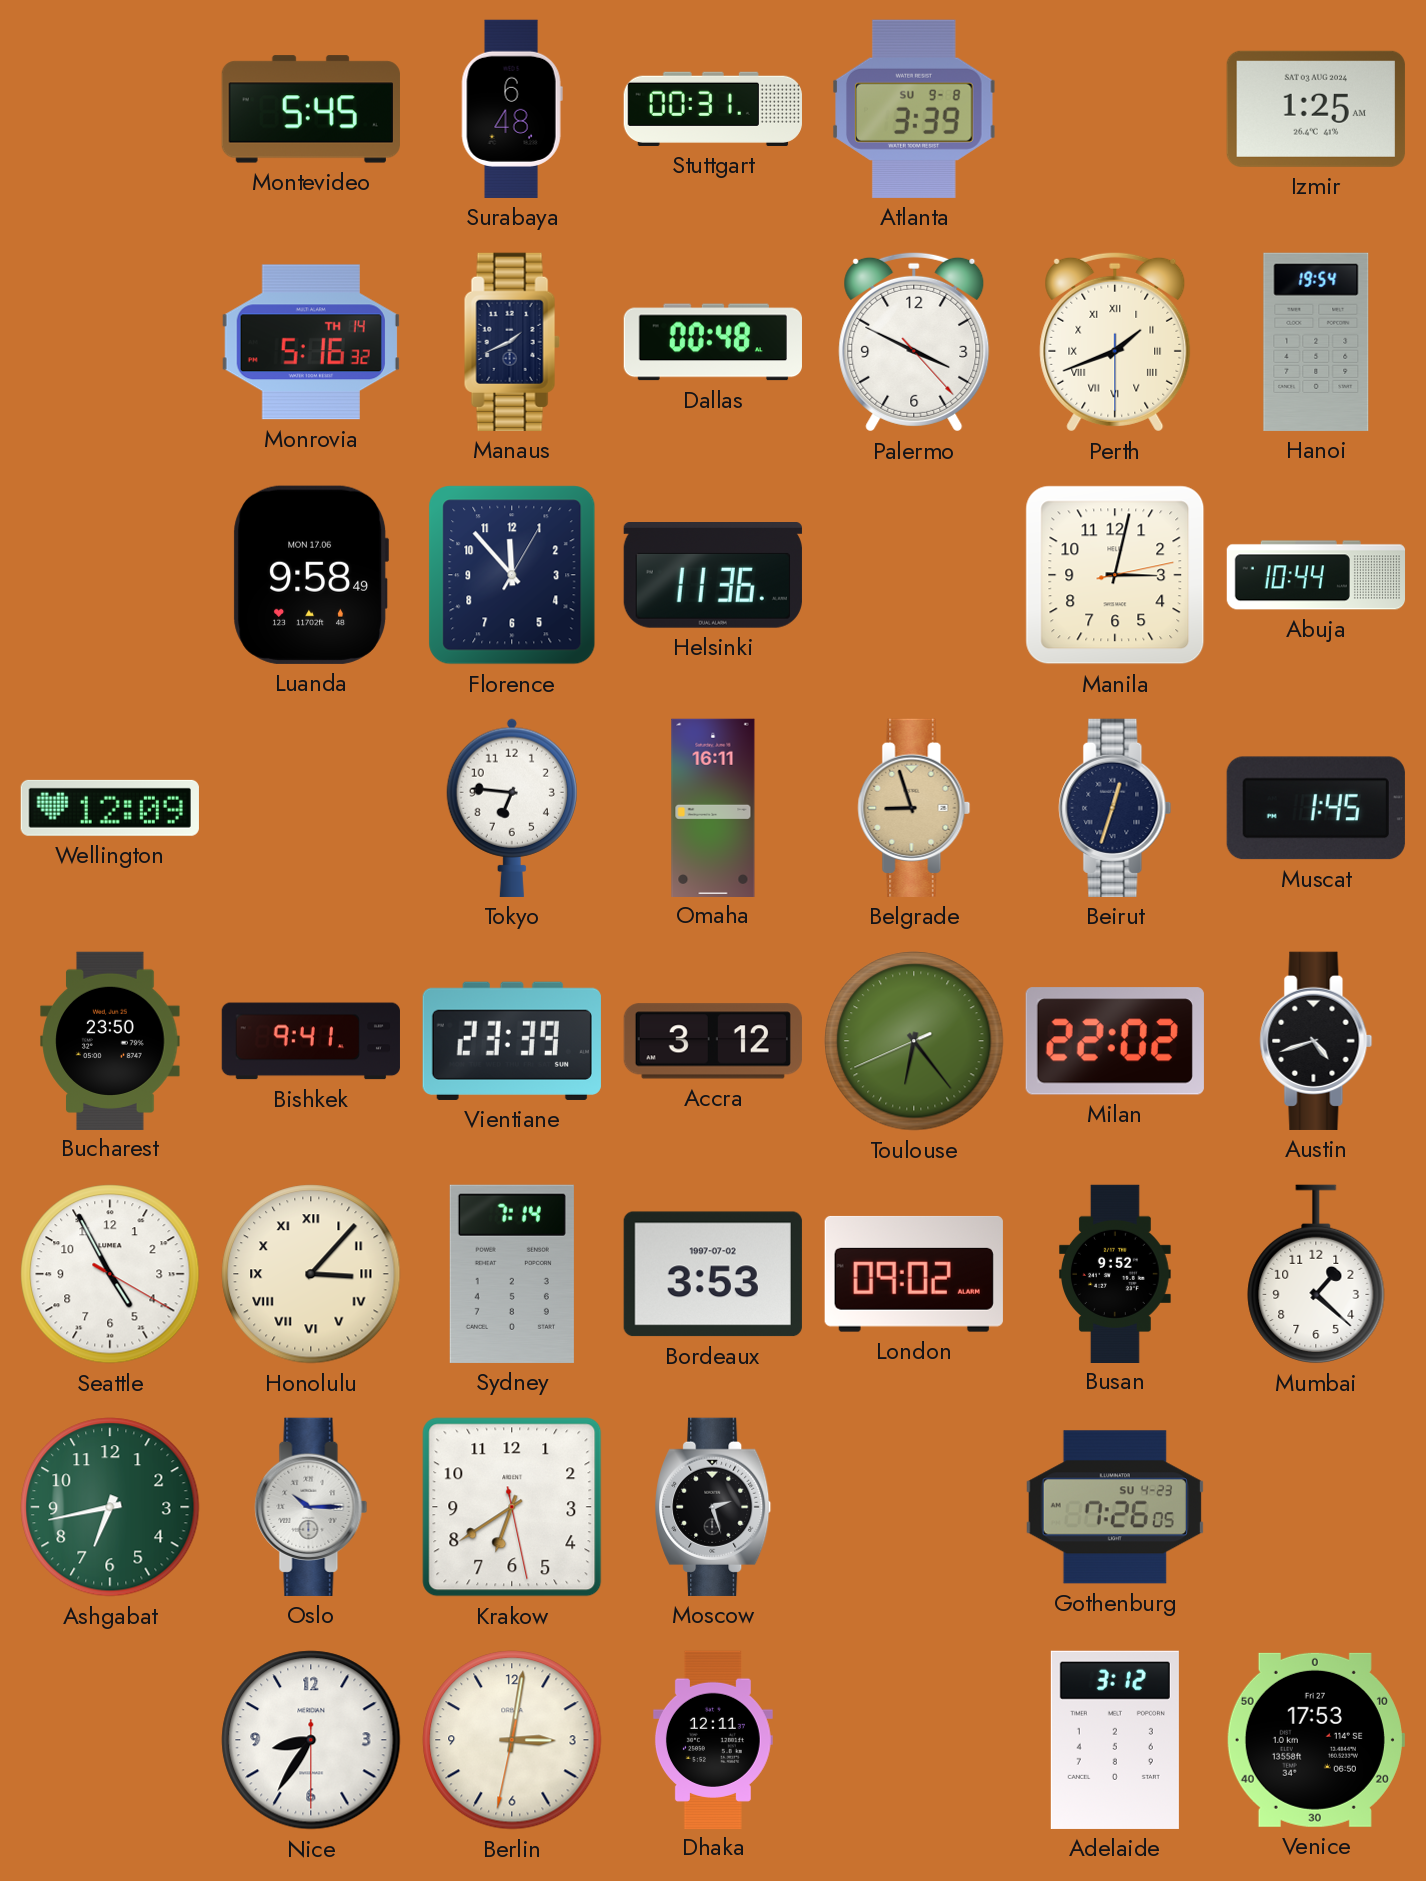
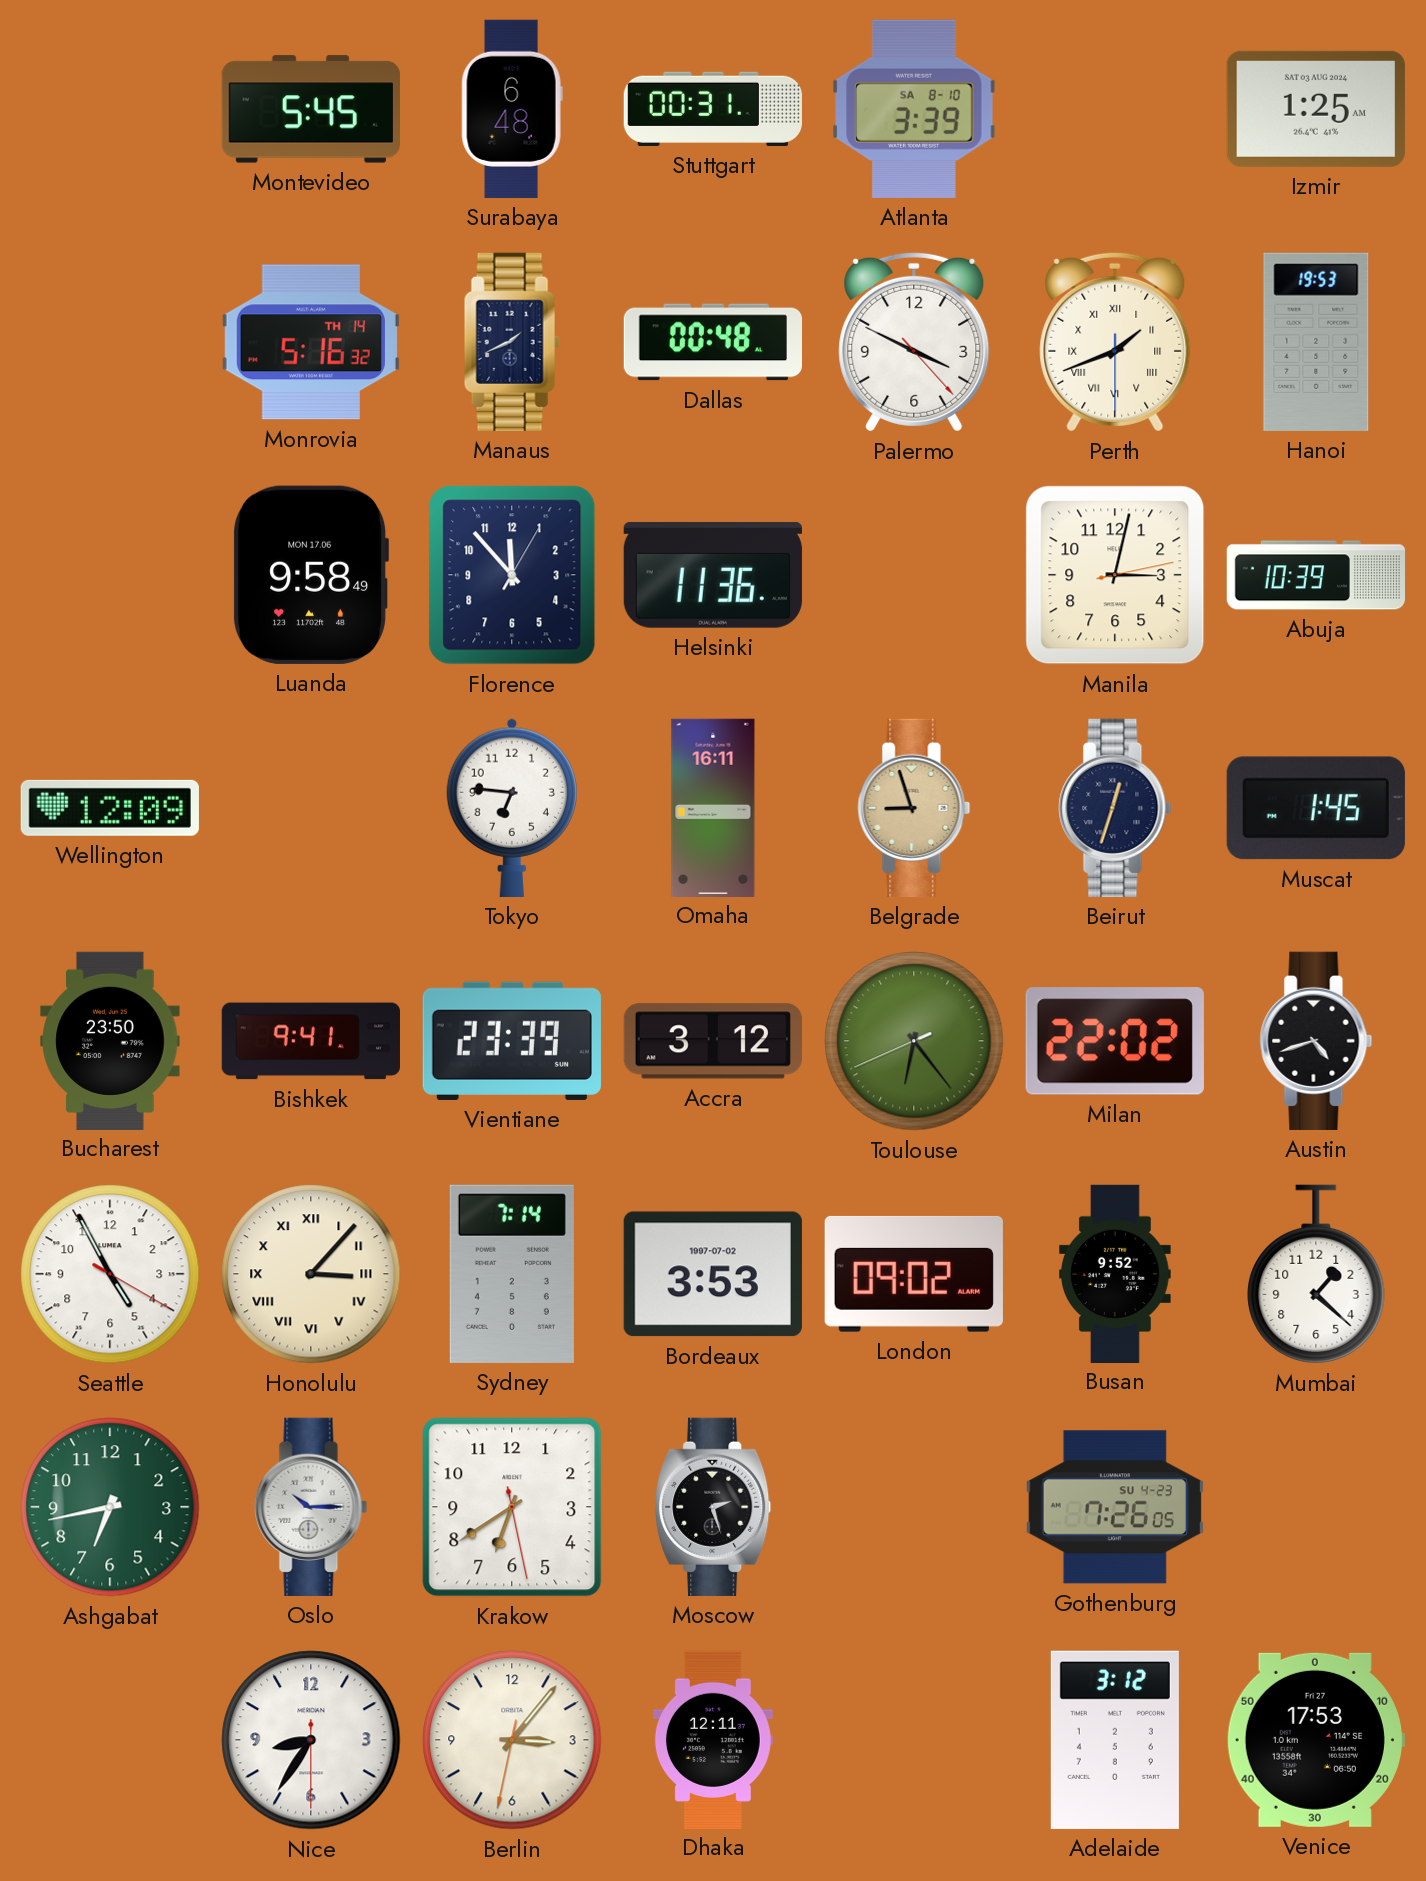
Atlanta date: SU 9-8 -> SA 8-10 (914, 109)
Hanoi: 19:54 -> 19:53 (1316, 342)
Abuja: 10:44 -> 10:39 (1316, 575)
Berlin: 3:01 -> 3:06 (512, 1740)
